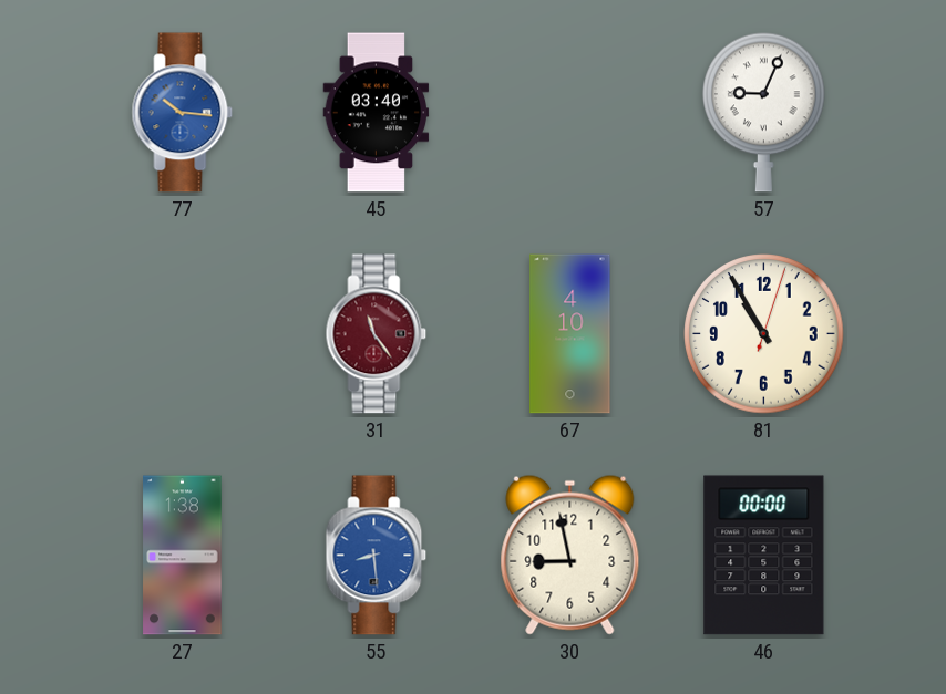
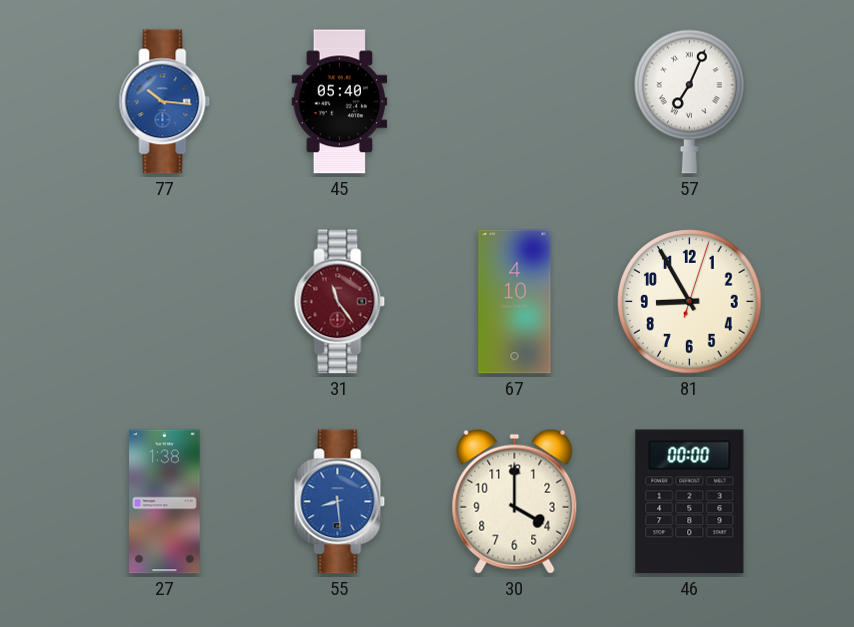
45: 03:40 -> 05:40 (340, 102)
57: 9:04 -> 7:04 (690, 101)
81: 10:55 -> 8:55 (690, 302)
30: 8:58 -> 4:00 (515, 501)
